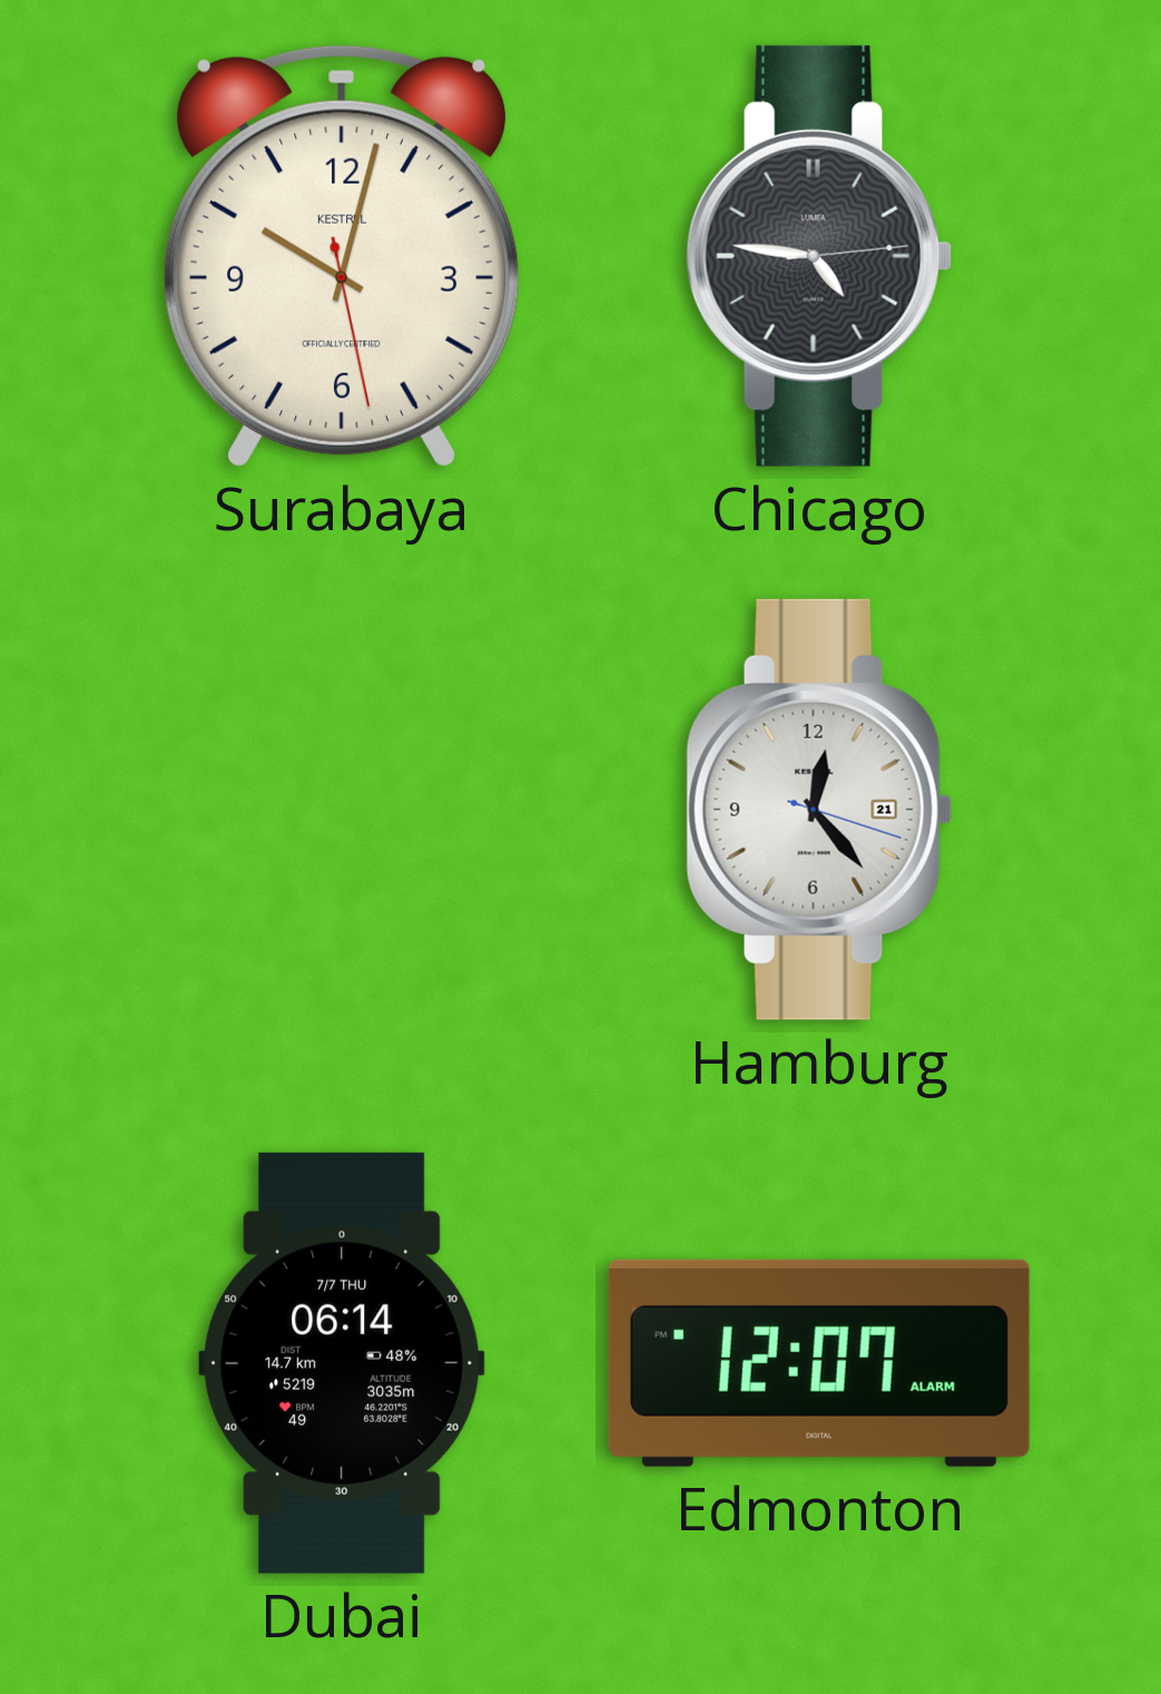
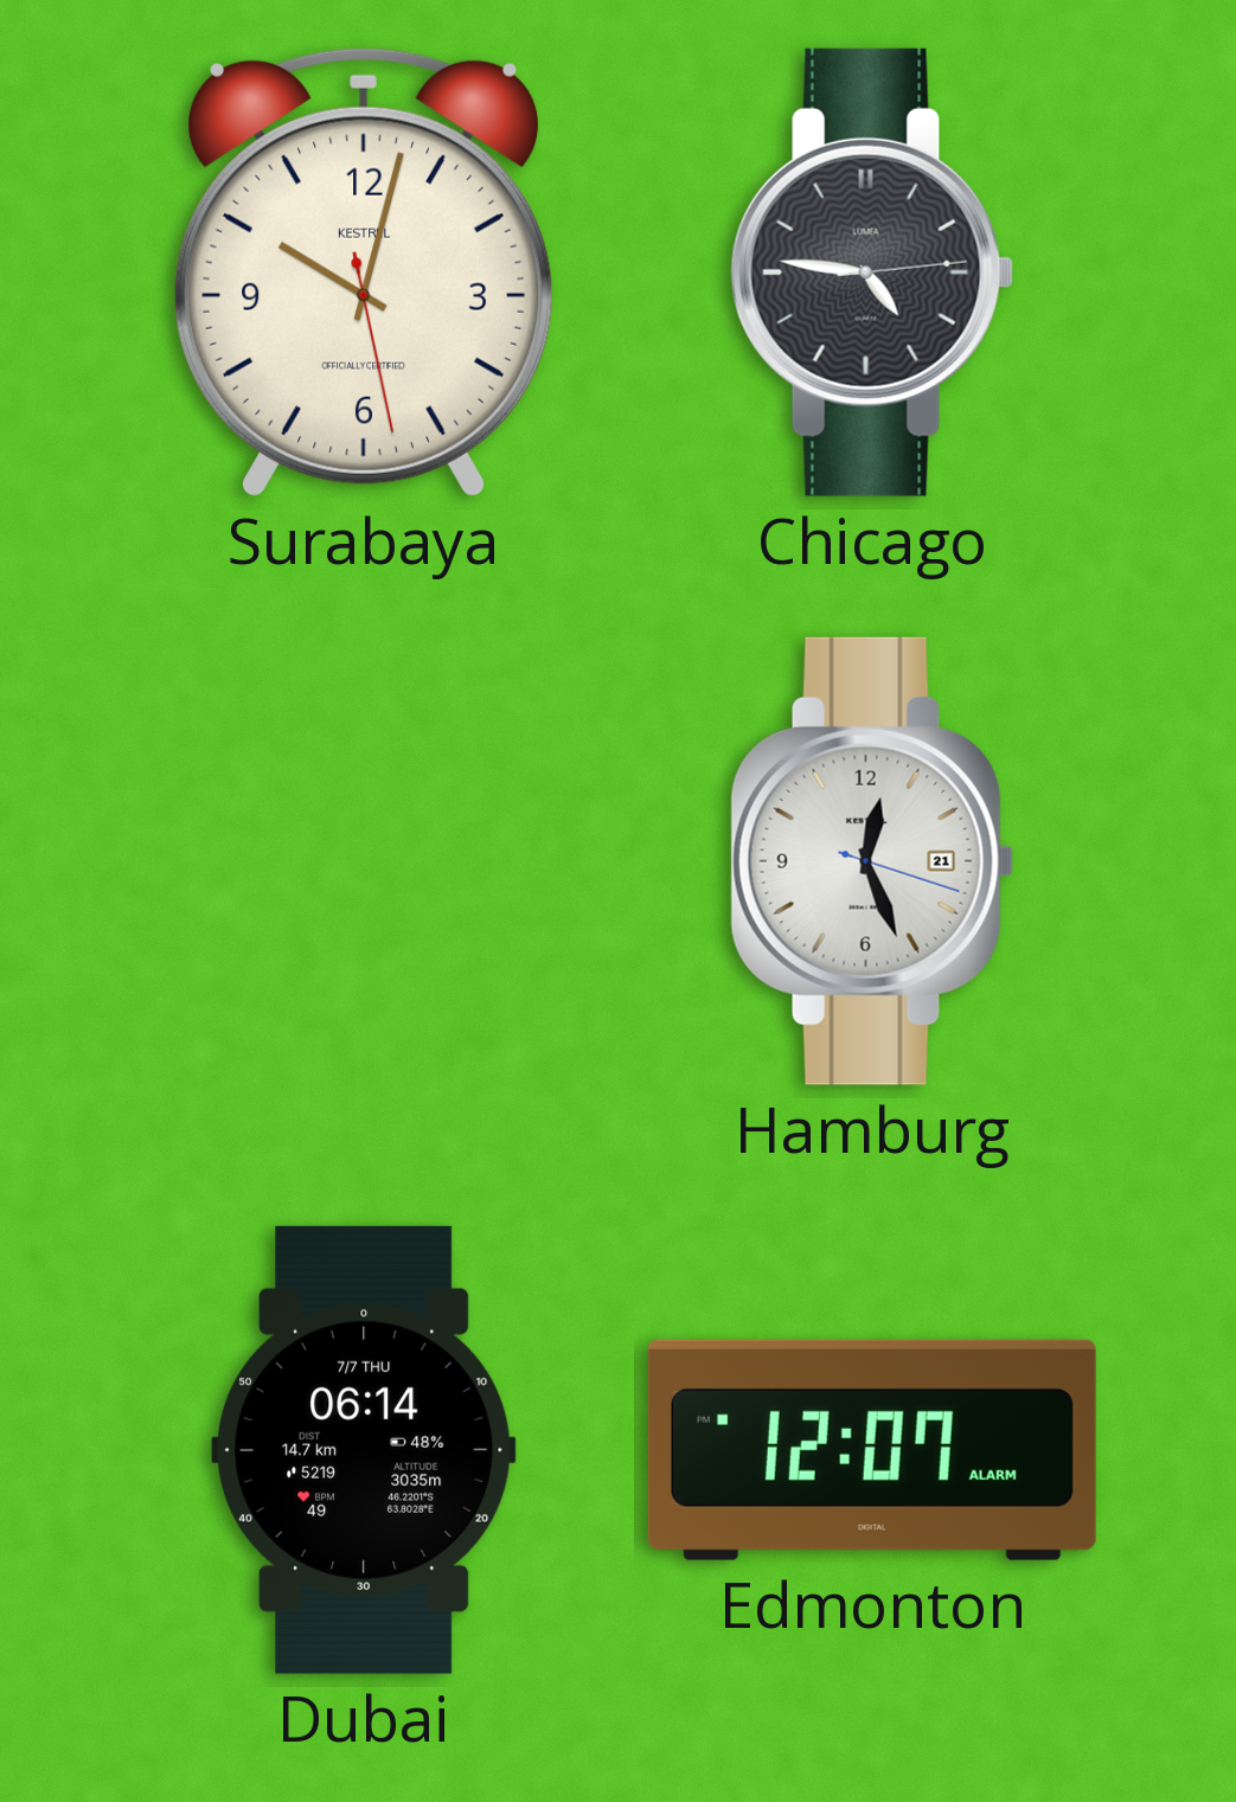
Hamburg: 12:23 -> 12:26 (872, 861)
